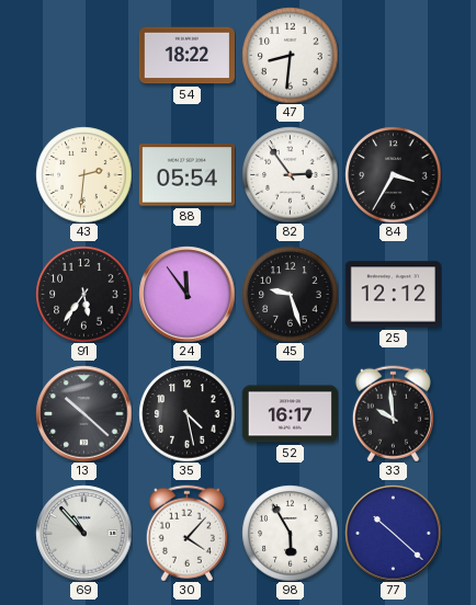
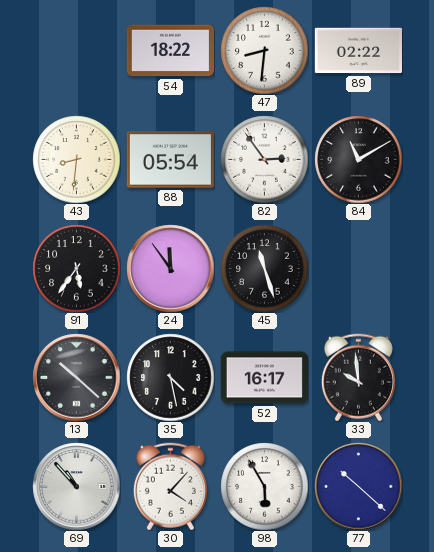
89: none -> 02:22 (358, 51)
43: 2:31 -> 8:31 (76, 159)
84: 3:35 -> 11:10 (358, 159)
45: 9:27 -> 11:27 (264, 268)
25: 12:12 -> none (393, 295)
